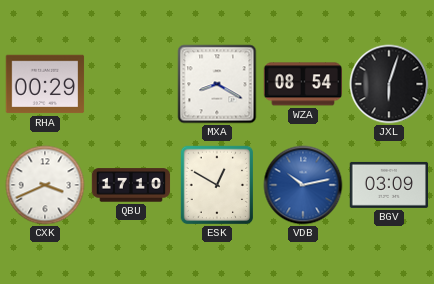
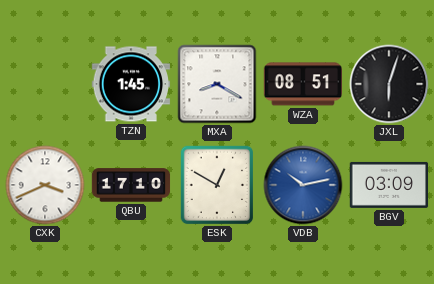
RHA: 00:29 -> none (45, 84)
TZN: none -> 1:45 (131, 84)
WZA: 08:54 -> 08:51 (303, 84)
